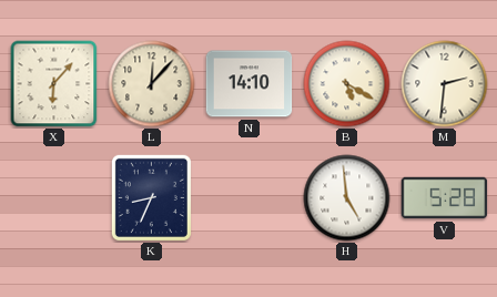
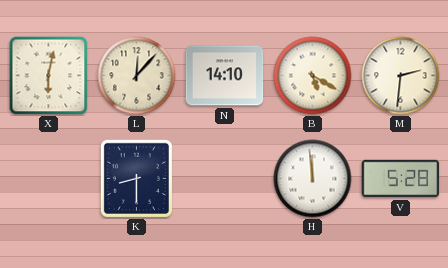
X: 6:07 -> 6:02 (49, 76)
K: 8:34 -> 8:30 (136, 178)
H: 4:59 -> 11:59 (313, 179)
